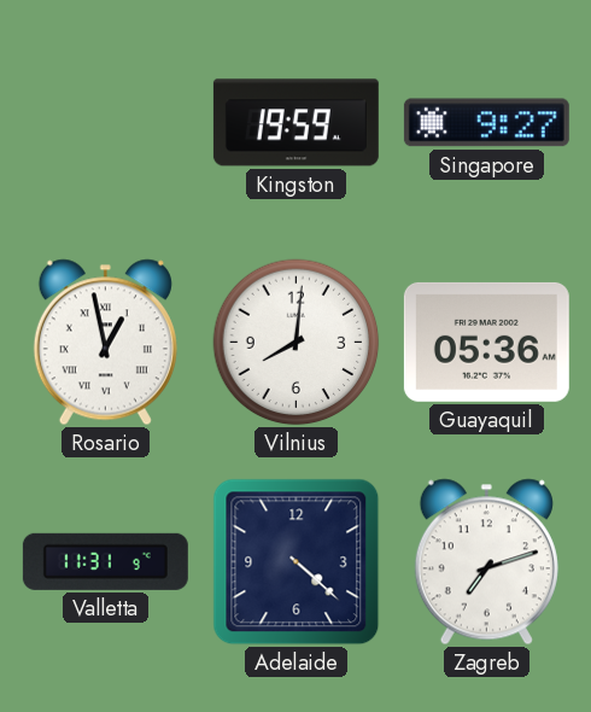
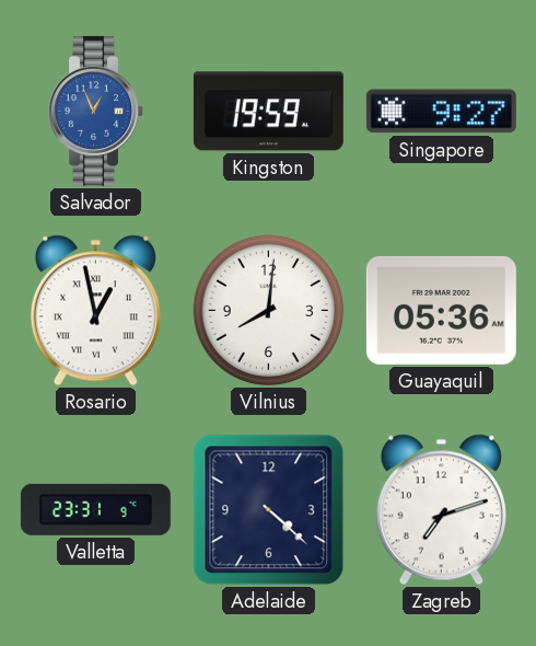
Salvador: none -> 12:56 (96, 111)
Valletta: 11:31 -> 23:31 (95, 509)
